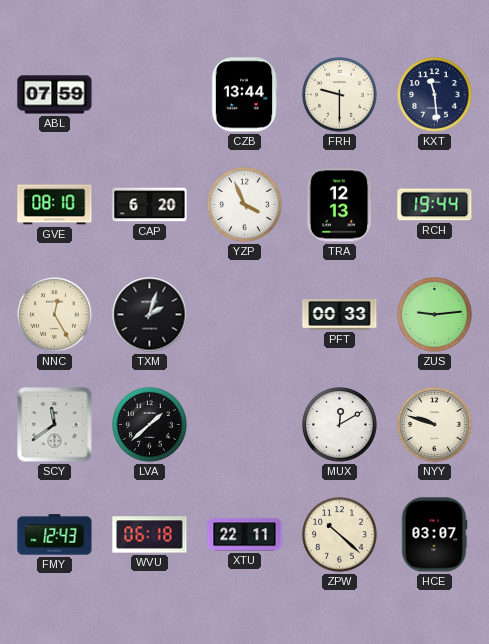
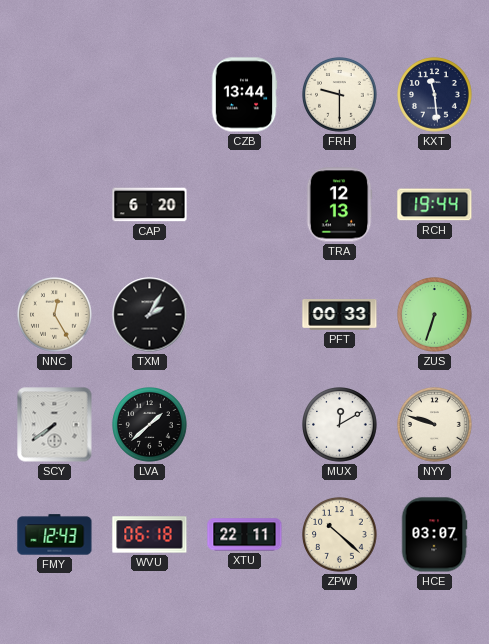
ABL: 07:59 -> none (55, 95)
GVE: 08:10 -> none (55, 205)
YZP: 3:56 -> none (245, 205)
TXM: 2:03 -> 2:05 (150, 315)
ZUS: 9:14 -> 6:33 (435, 315)
SCY: 11:39 -> 7:39 (55, 425)
